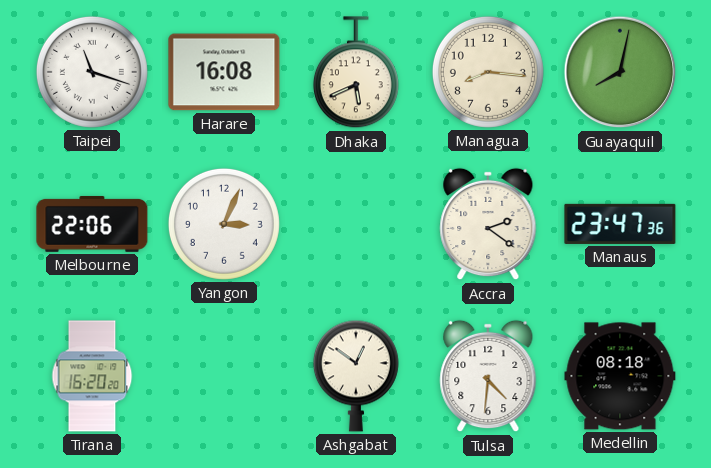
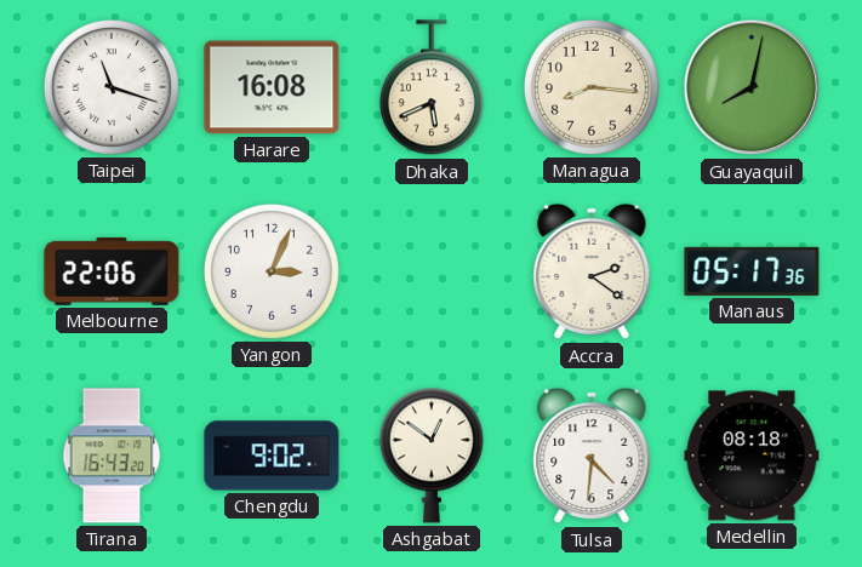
Manaus: 23:47 -> 05:17 (752, 271)
Tirana: 16:20 -> 16:43 (112, 456)
Chengdu: none -> 9:02 (272, 456)
